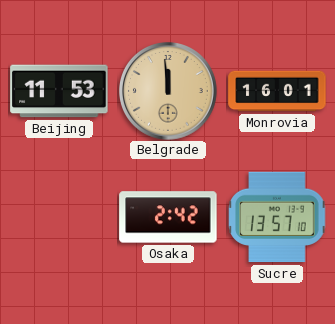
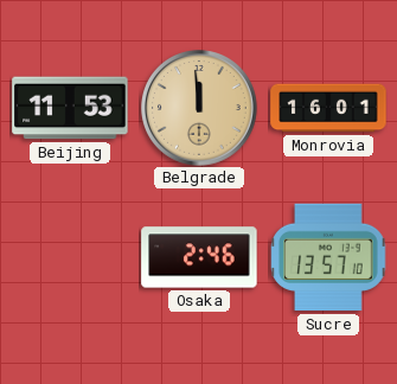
Osaka: 2:42 -> 2:46 (199, 257)
